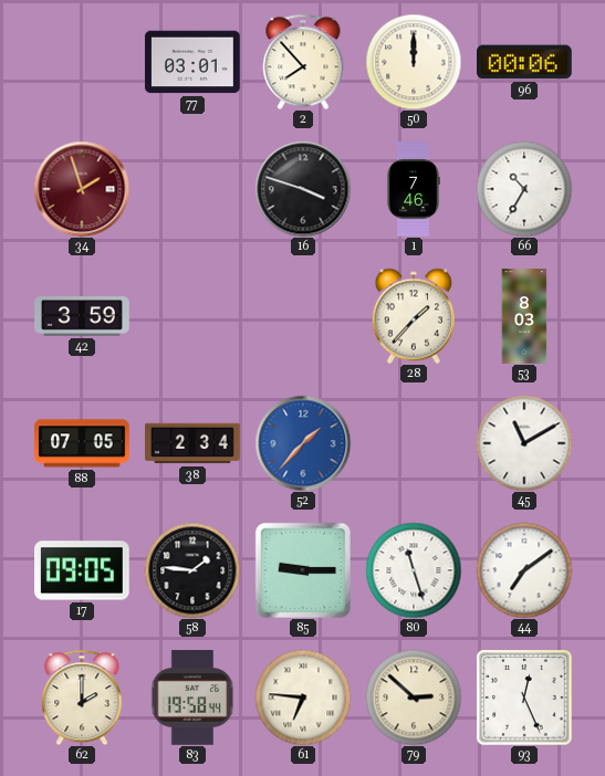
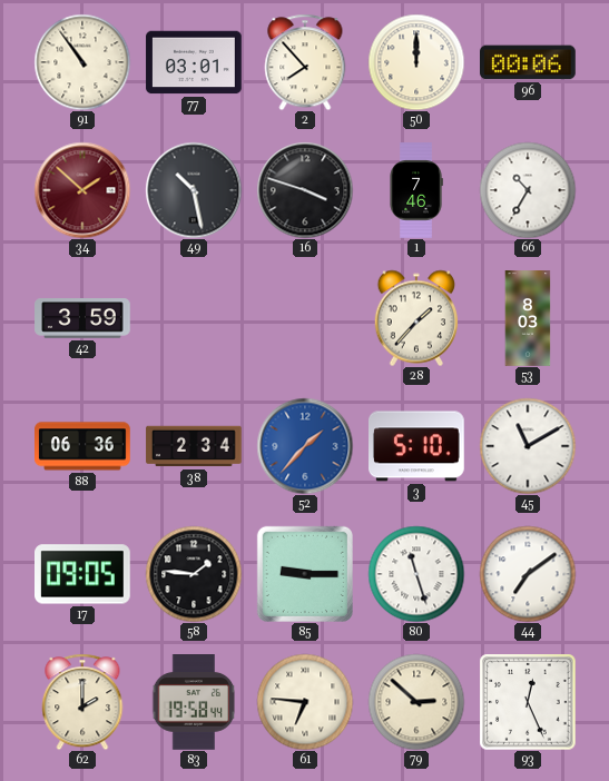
91: none -> 10:54 (82, 62)
34: 1:57 -> 1:52 (82, 190)
49: none -> 10:28 (194, 190)
88: 07:05 -> 06:36 (82, 446)
3: none -> 5:10 (418, 446)
